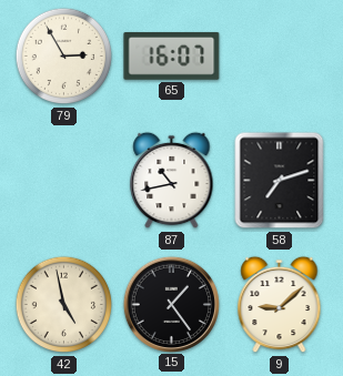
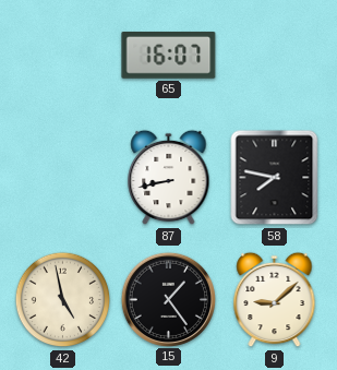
79: 2:55 -> none (64, 57)
87: 10:43 -> 8:43 (169, 178)
58: 7:12 -> 7:47 (275, 178)
